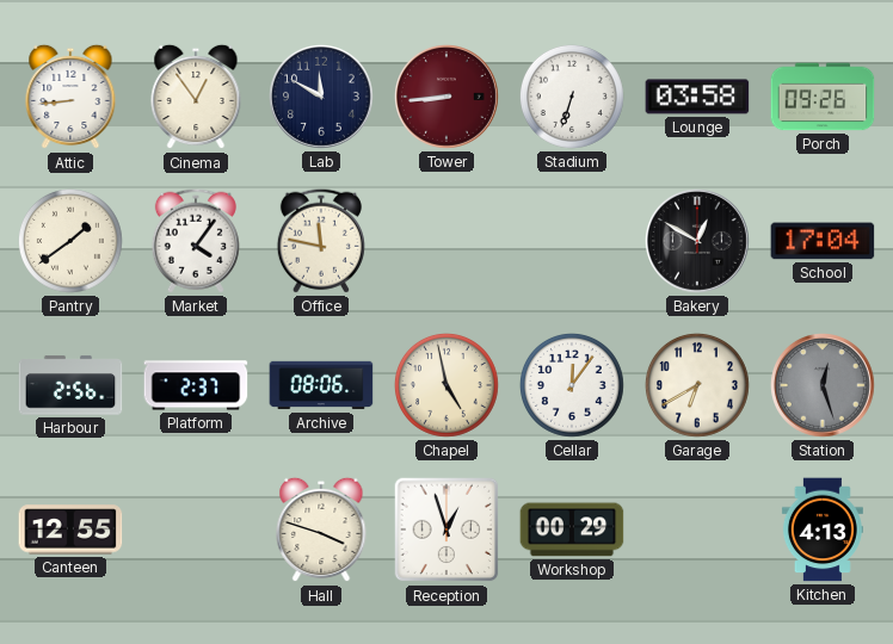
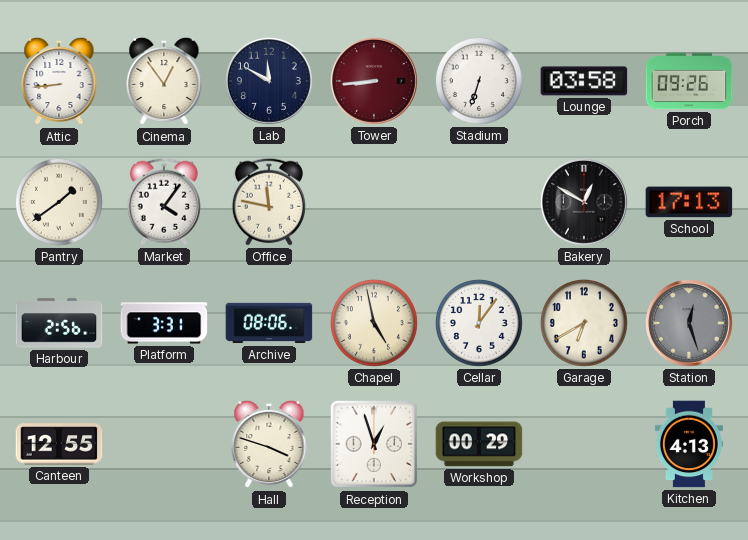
School: 17:04 -> 17:13 (689, 202)
Platform: 2:37 -> 3:31 (164, 323)
